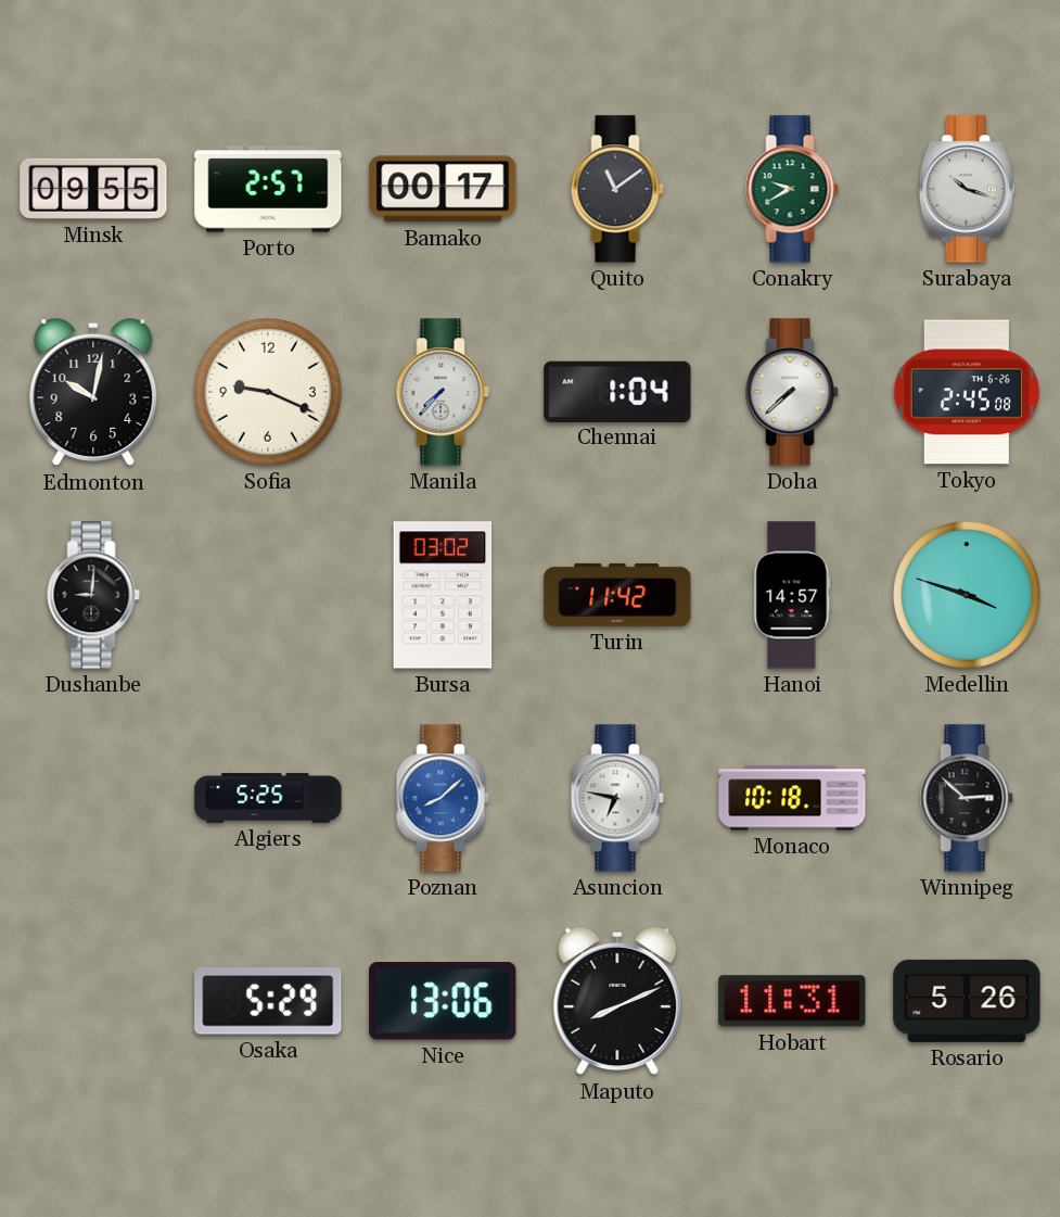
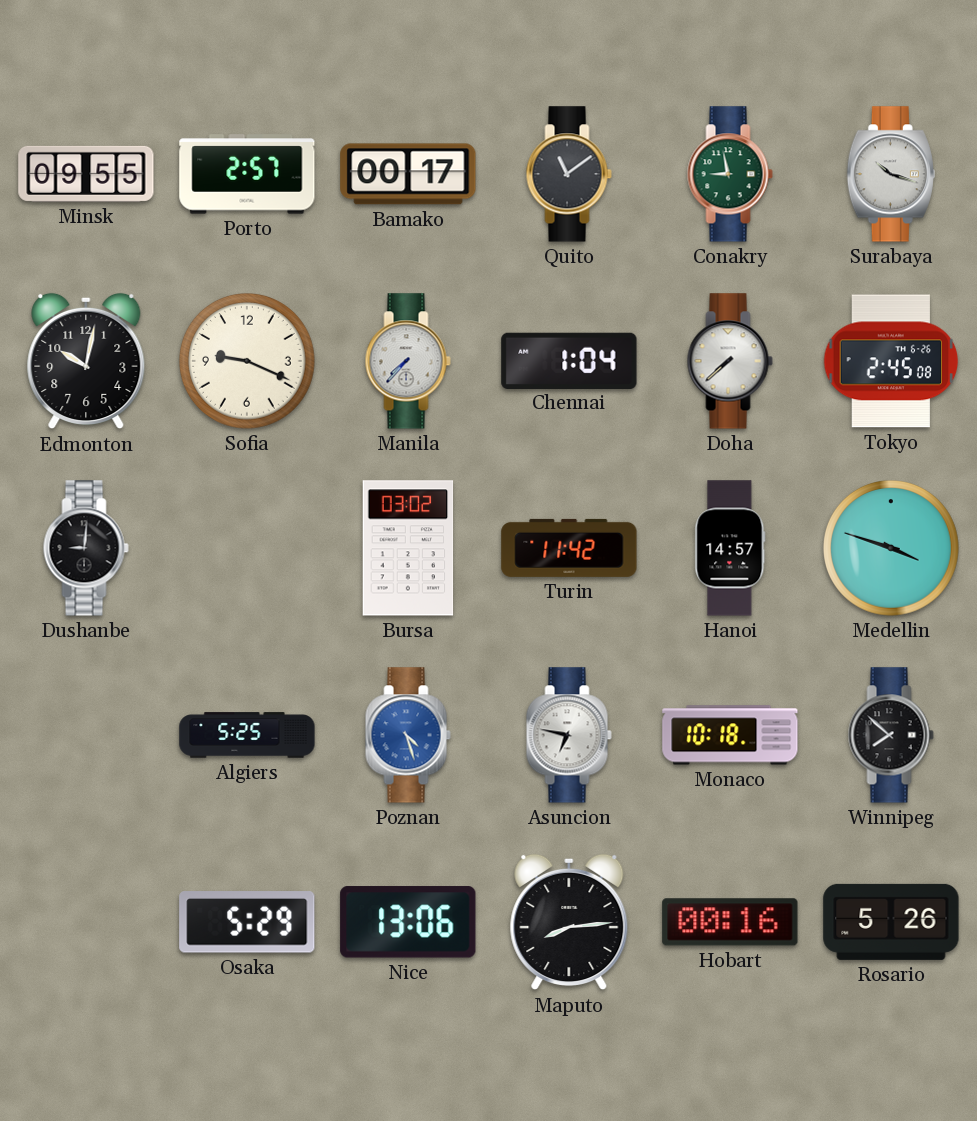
Conakry: 9:40 -> 8:58 (730, 174)
Poznan: 8:08 -> 4:27 (408, 735)
Winnipeg: 2:52 -> 7:52 (891, 735)
Maputo: 8:11 -> 8:14 (569, 922)
Hobart: 11:31 -> 00:16 (730, 922)
